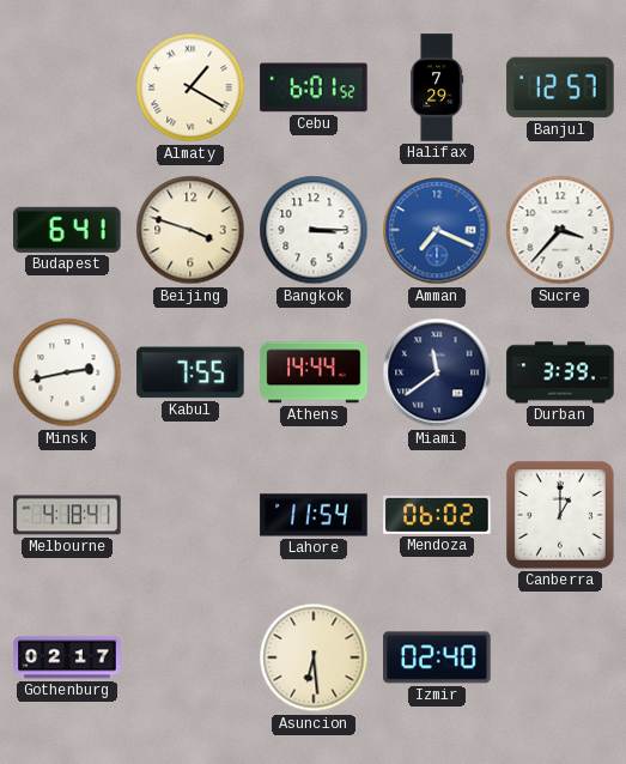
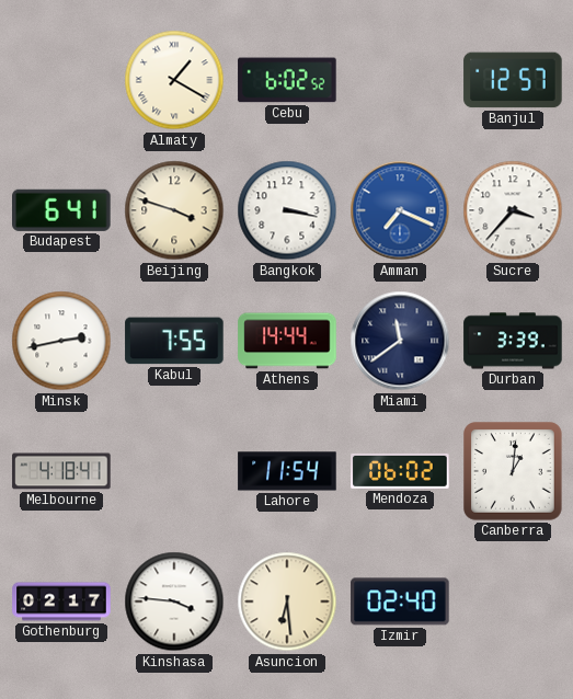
Cebu: 6:01 -> 6:02 (287, 80)
Halifax: 7:29 -> none (437, 87)
Bangkok: 3:15 -> 3:17 (287, 210)
Canberra: 1:00 -> 1:01 (514, 472)
Kinshasa: none -> 3:46 (174, 601)
